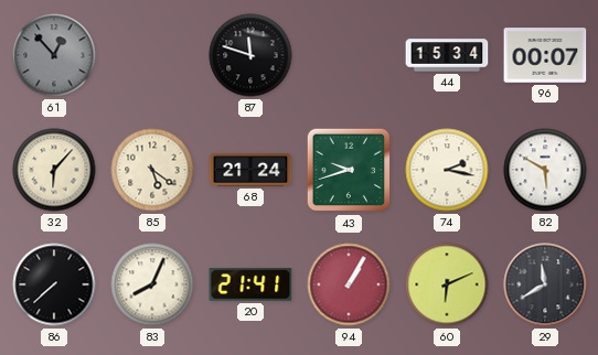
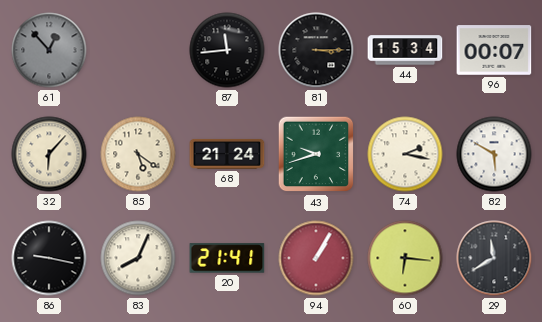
87: 11:48 -> 11:44 (227, 50)
81: none -> 3:15 (316, 50)
86: 7:38 -> 9:17 (49, 258)
60: 6:11 -> 6:16 (405, 258)
